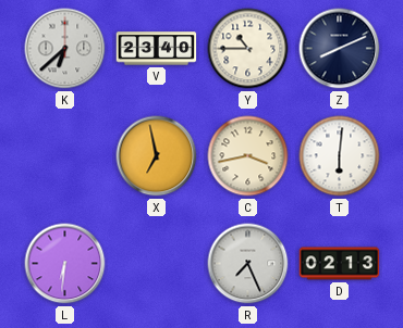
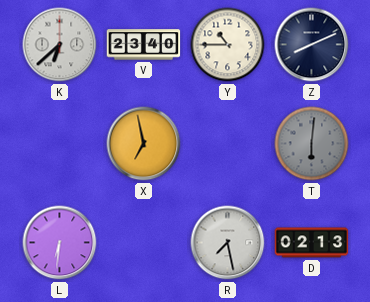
C: 3:43 -> none (248, 156)
T dial: white -> grey (312, 144)
R: 7:26 -> 7:28 (228, 243)
